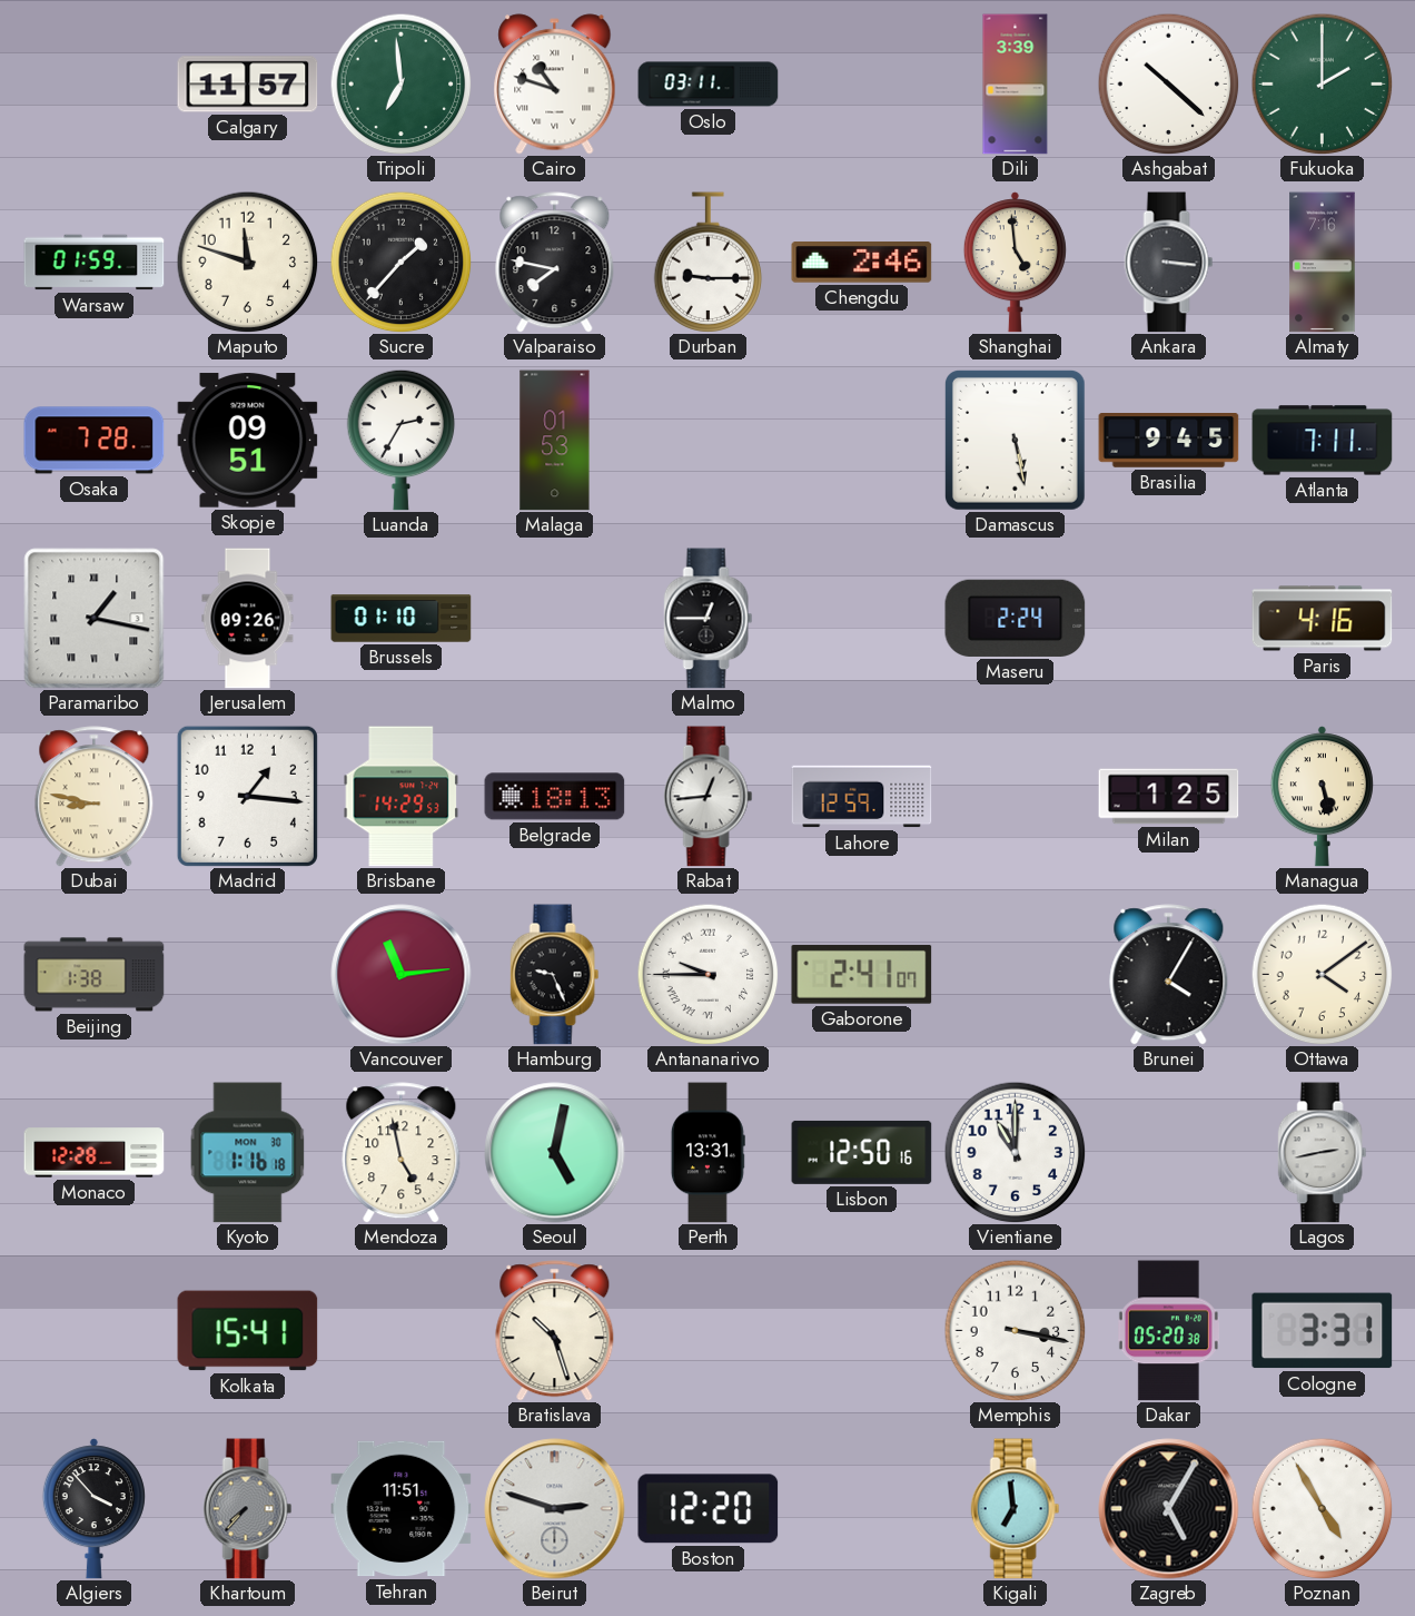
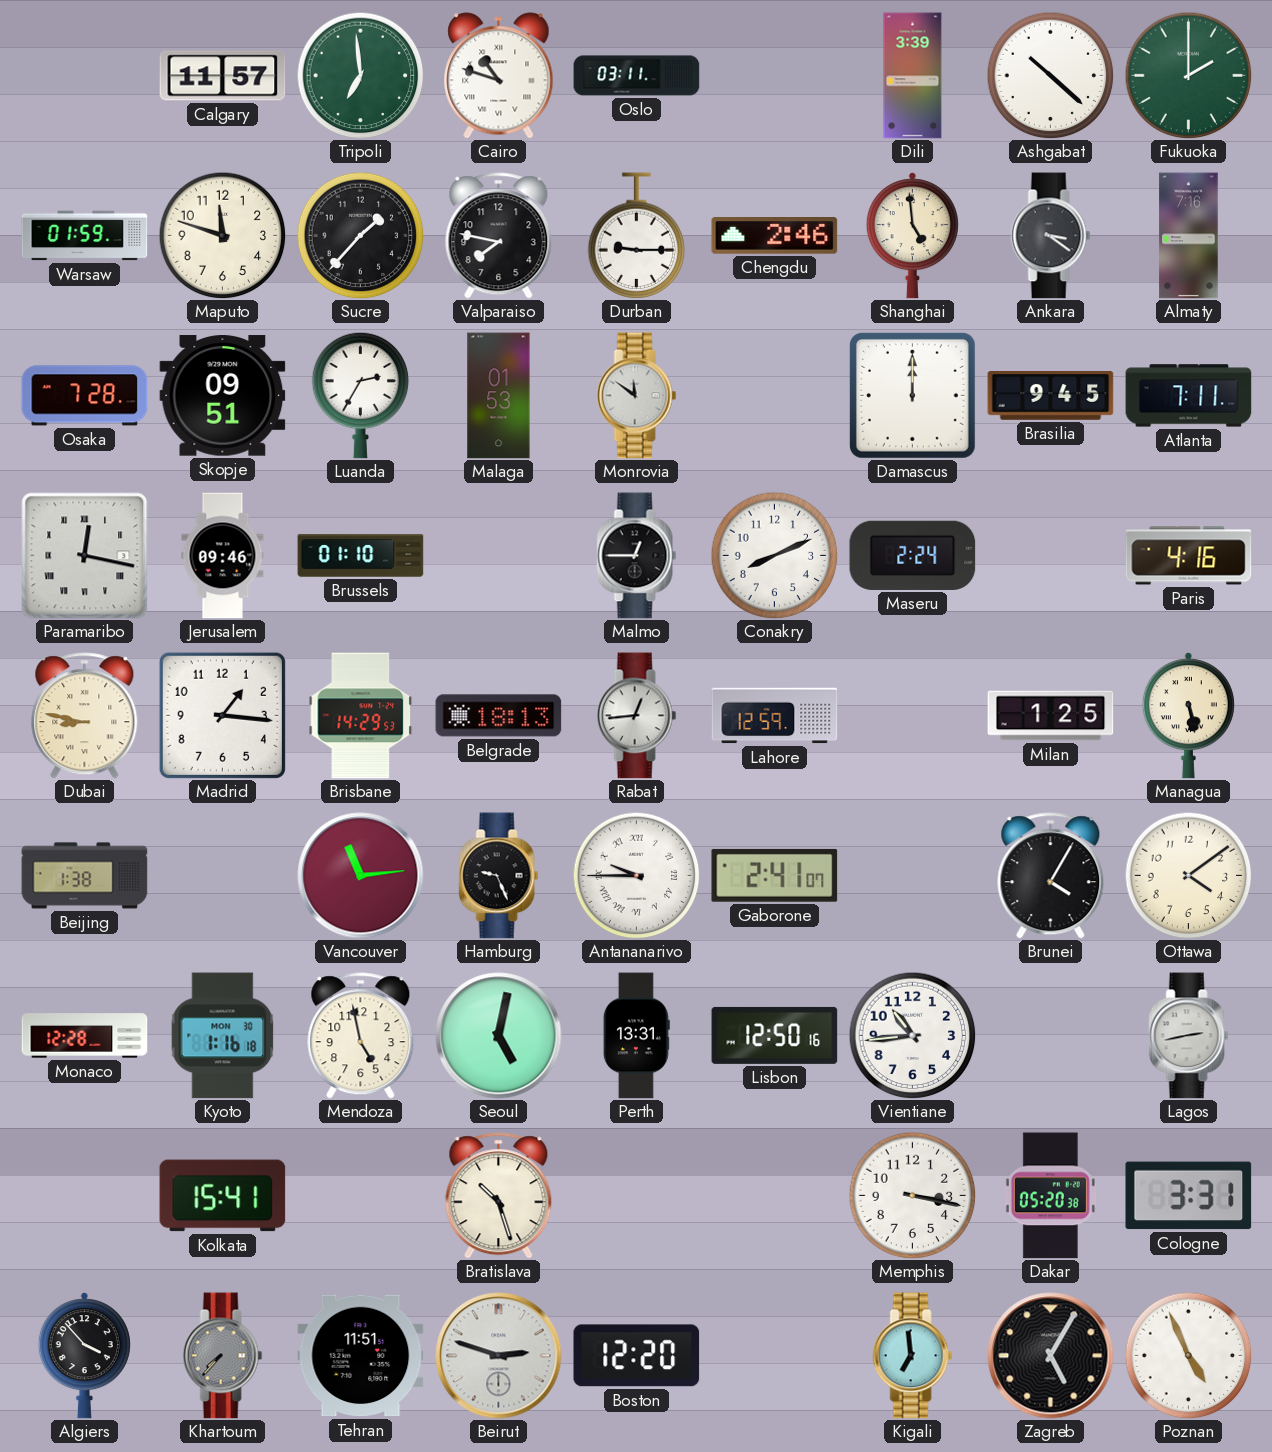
Ankara: 3:16 -> 3:21 (1051, 236)
Monrovia: none -> 11:51 (637, 396)
Damascus: 5:28 -> 12:00 (912, 395)
Paramaribo: 1:17 -> 12:17 (85, 556)
Jerusalem: 09:26 -> 09:46 (223, 556)
Conakry: none -> 8:11 (774, 555)
Vientiane: 11:00 -> 10:44 (912, 1035)
Poznan: 4:55 -> 4:56 (1188, 1355)
